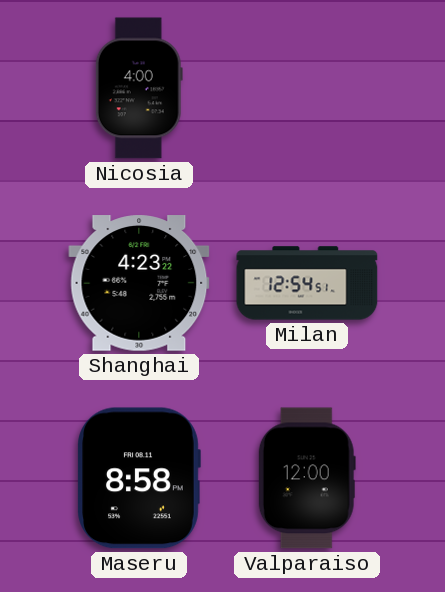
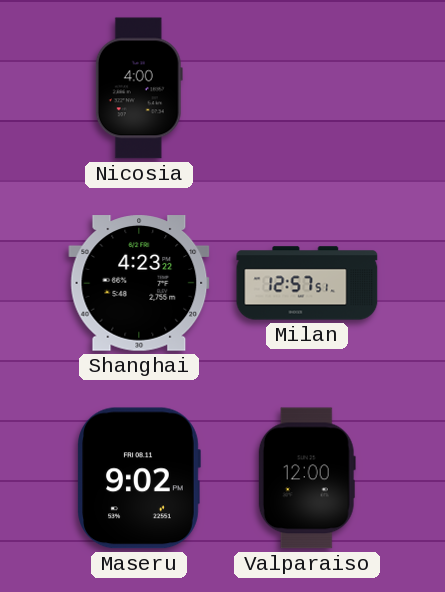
Milan: 12:54 -> 12:57 (307, 283)
Maseru: 8:58 -> 9:02 (139, 478)
